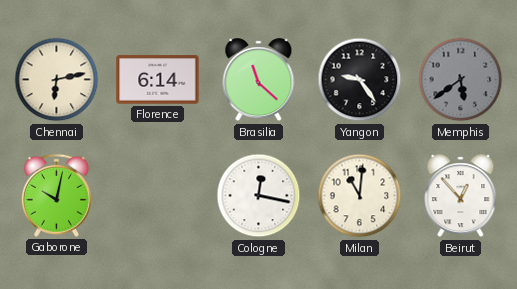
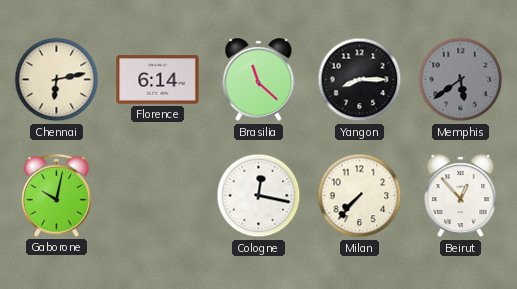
Yangon: 9:24 -> 8:15 (360, 80)
Milan: 11:01 -> 7:37 (360, 196)
